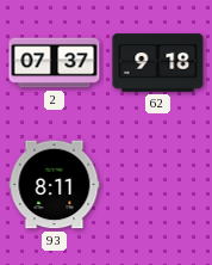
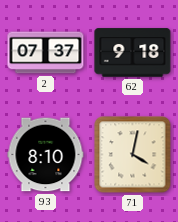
93: 8:11 -> 8:10 (46, 155)
71: none -> 4:02 (133, 155)
